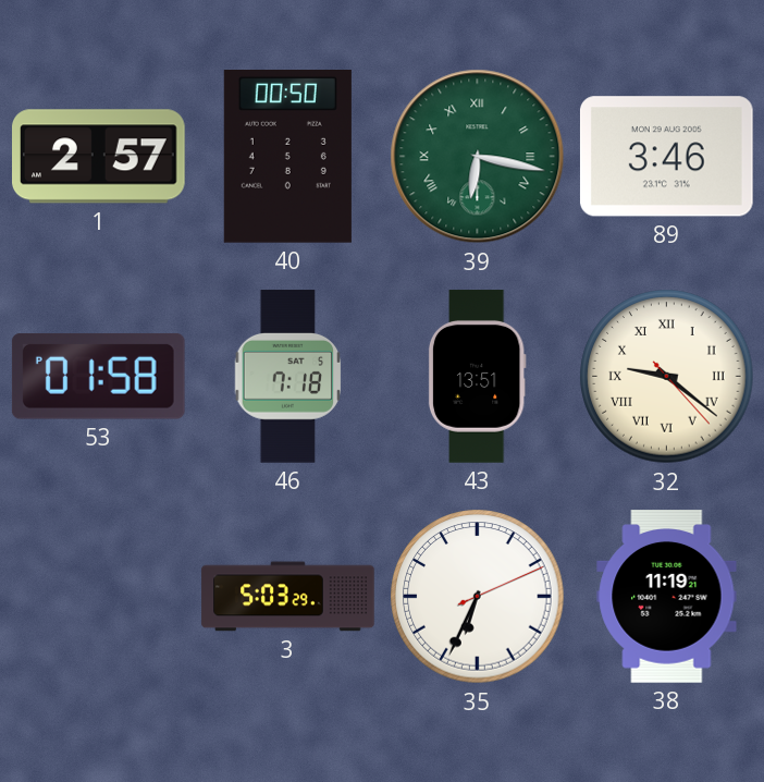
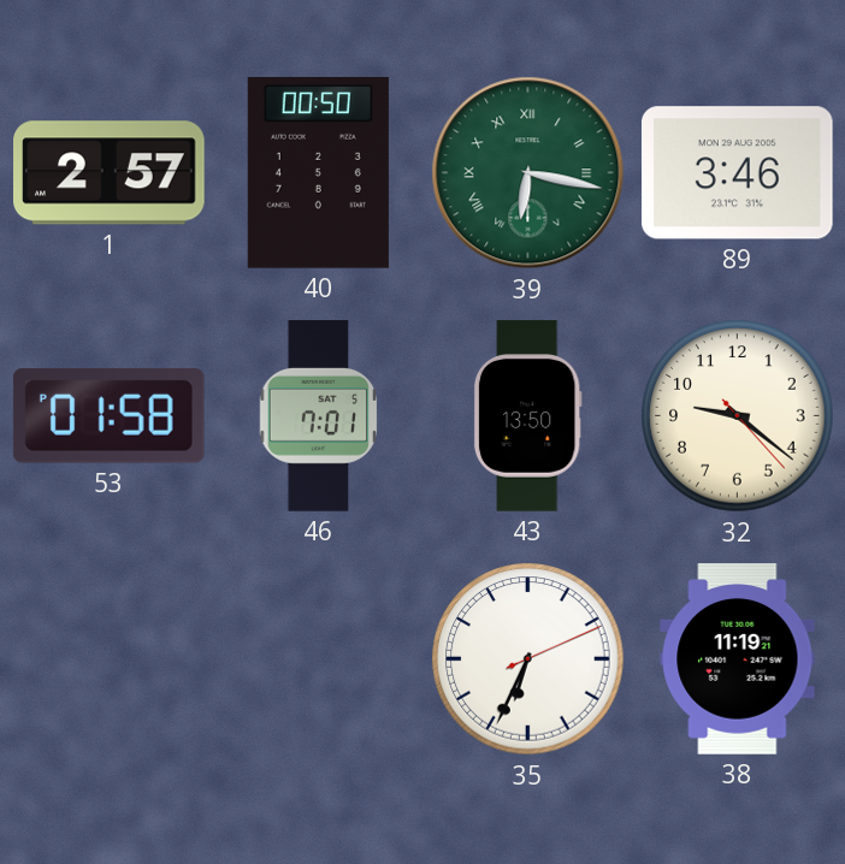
46: 7:18 -> 7:01 (319, 416)
43: 13:51 -> 13:50 (527, 416)
32 numerals: Roman -> Arabic (738, 416)
3: 5:03 -> none (288, 597)
